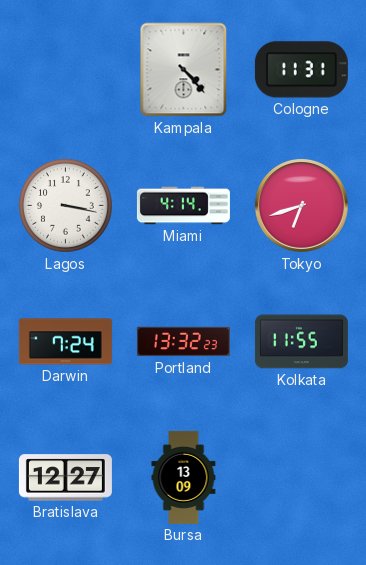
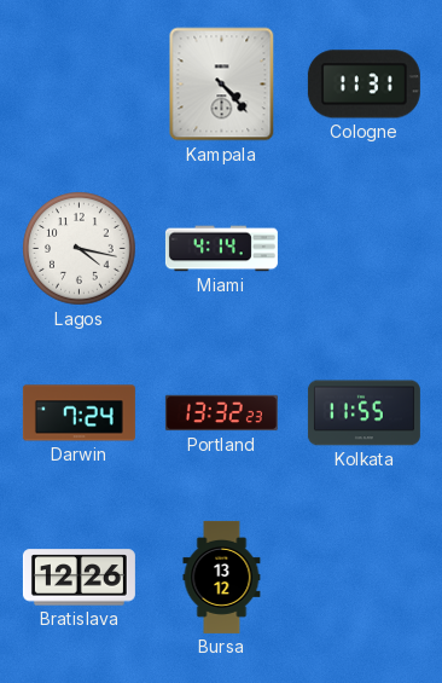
Lagos: 3:17 -> 4:17 (80, 249)
Tokyo: 6:42 -> none (301, 205)
Bratislava: 12:27 -> 12:26 (78, 578)
Bursa: 13:09 -> 13:12 (222, 577)
